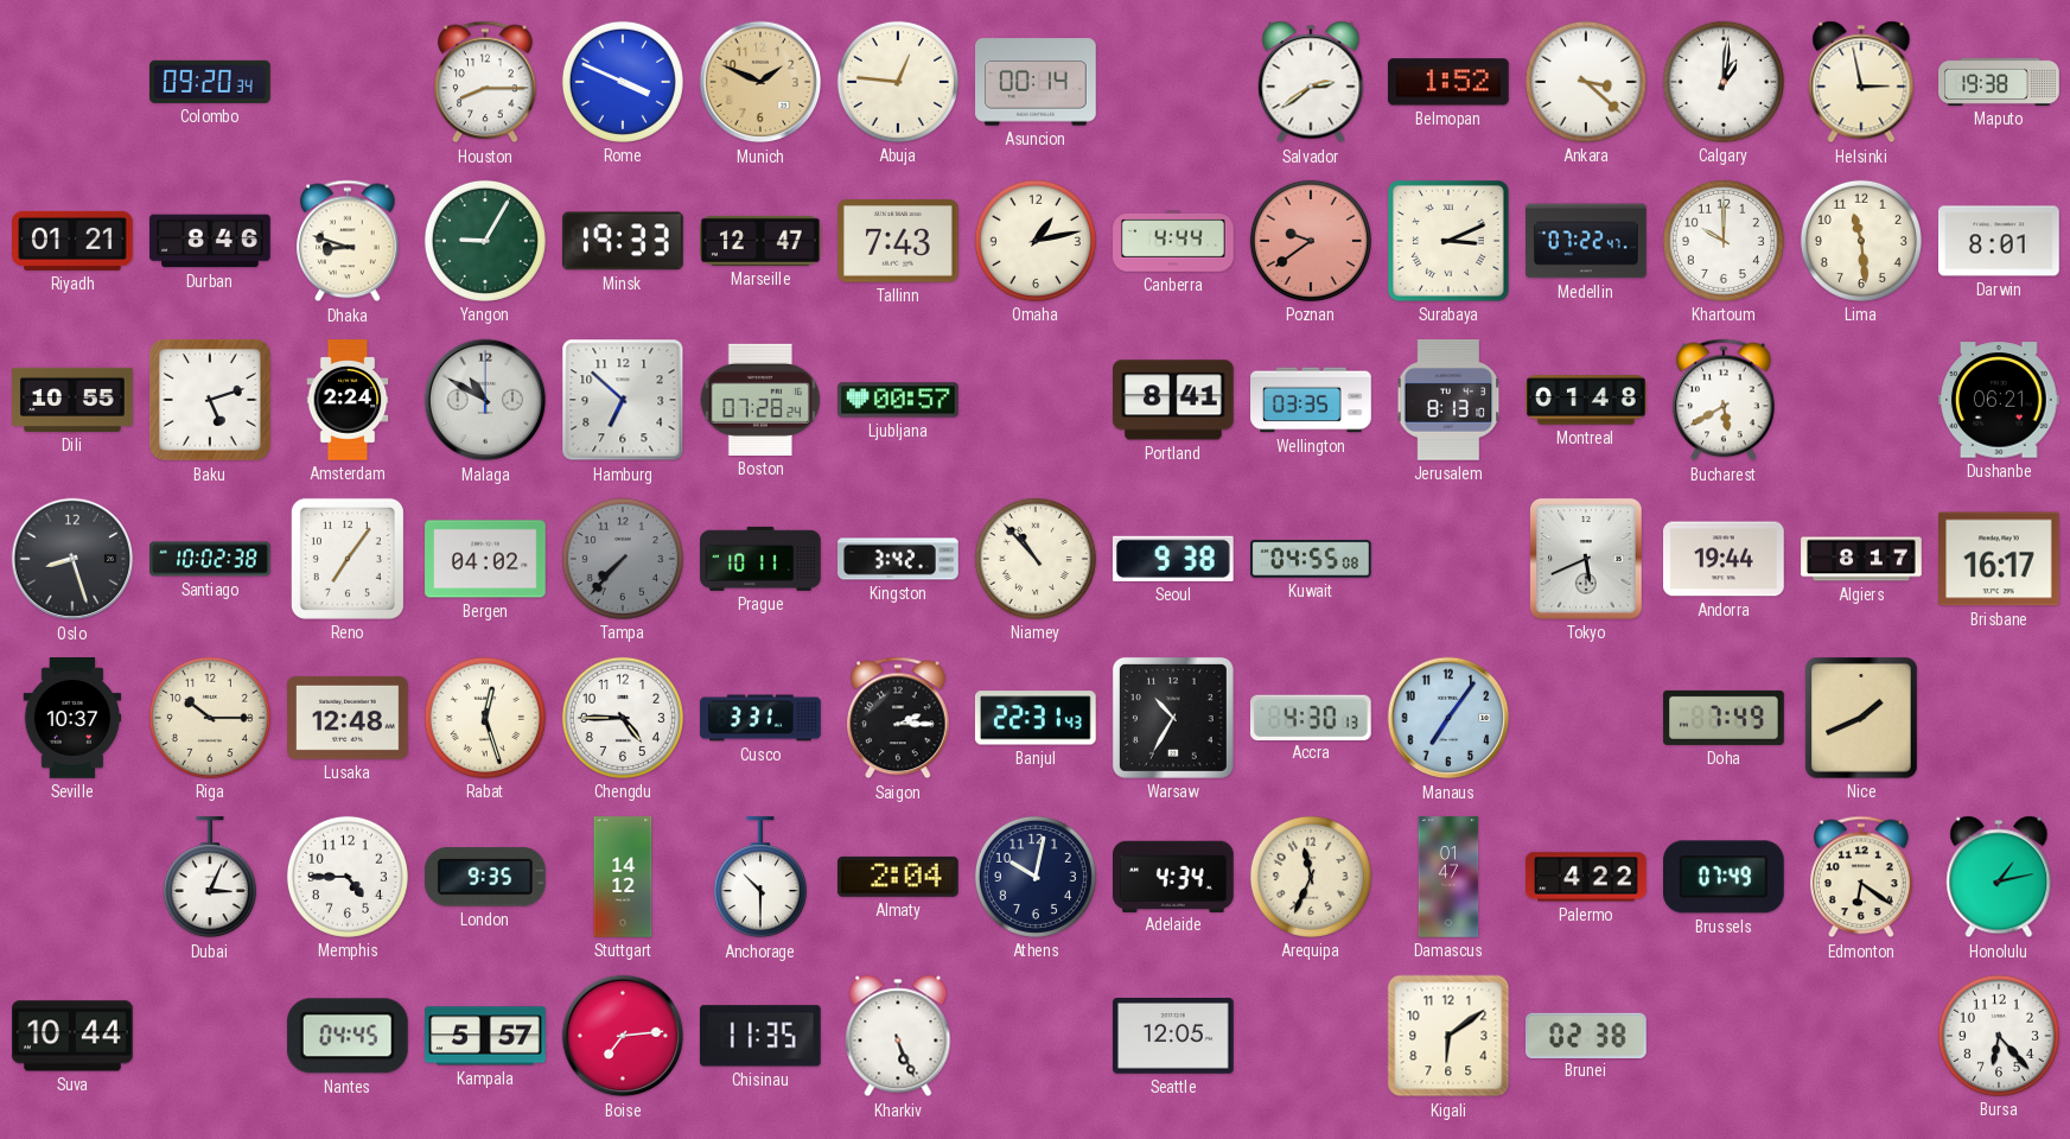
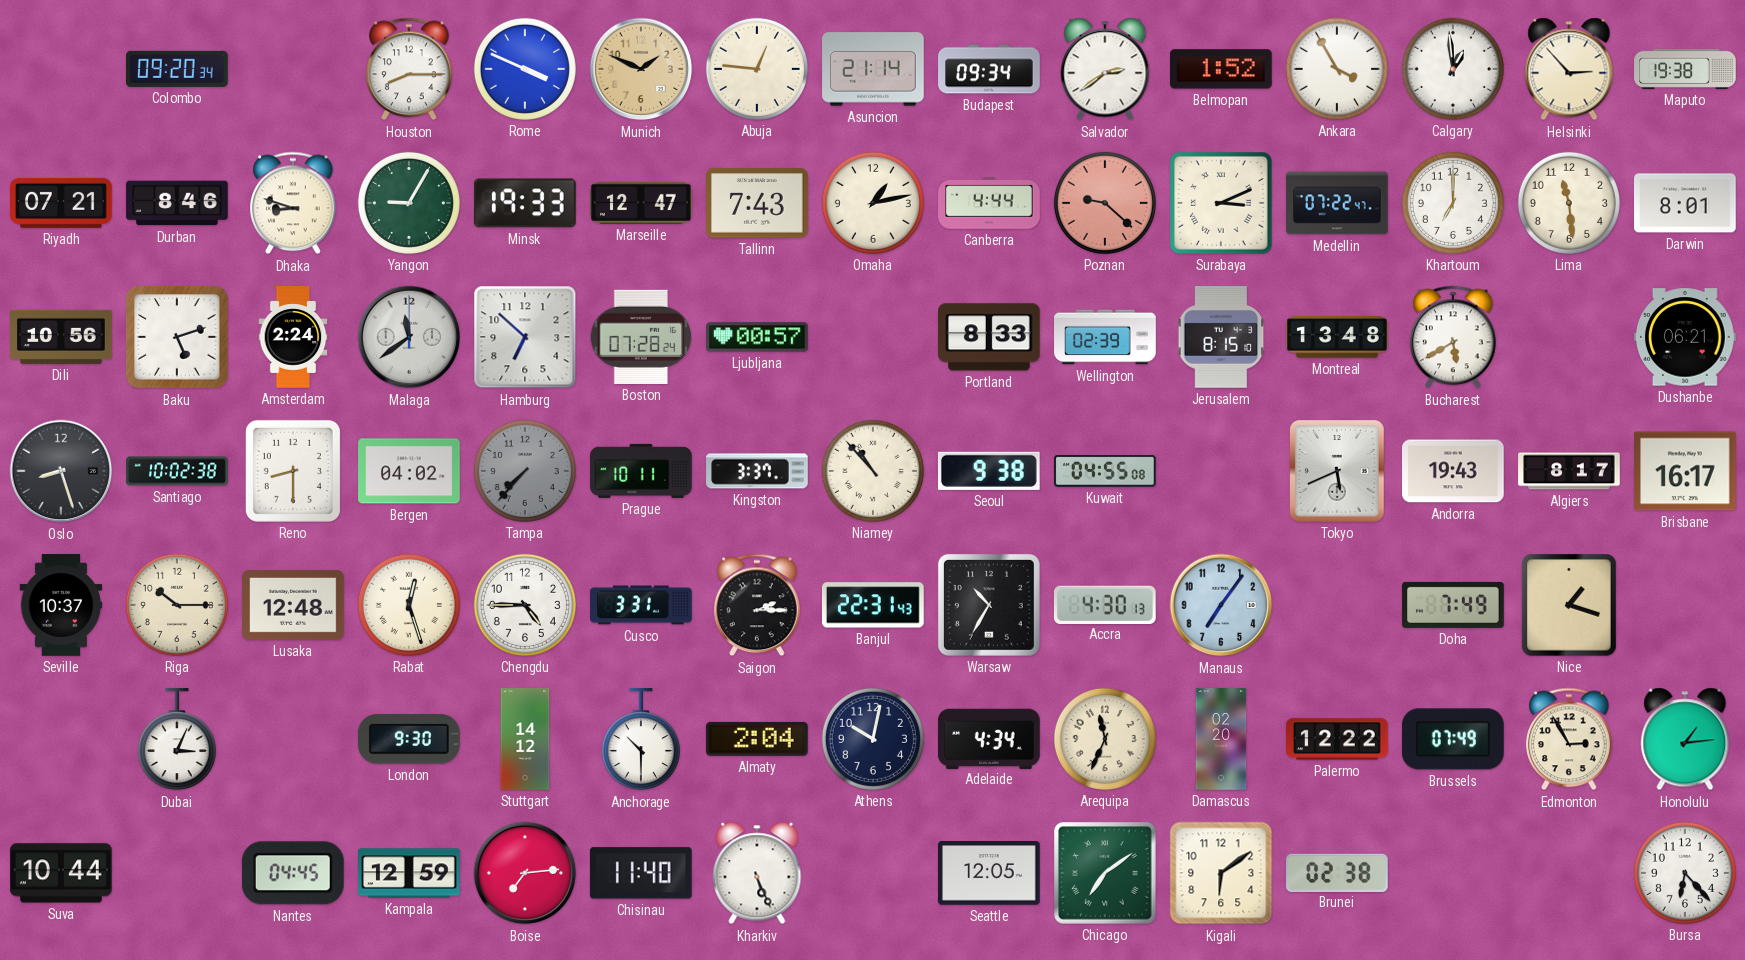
Asuncion: 00:14 -> 21:14 (873, 69)
Budapest: none -> 09:34 (989, 69)
Ankara: 3:22 -> 3:55 (1337, 69)
Calgary: 1:01 -> 12:59 (1453, 69)
Helsinki: 2:58 -> 2:53 (1569, 69)
Riyadh: 01:21 -> 07:21 (61, 203)
Poznan: 9:39 -> 9:22 (1105, 203)
Khartoum: 10:00 -> 7:00 (1453, 203)
Dili: 10:55 -> 10:56 (61, 337)
Malaga: 10:50 -> 11:39 (409, 337)
Portland: 8:41 -> 8:33 (990, 337)
Wellington: 03:35 -> 02:39 (1105, 337)
Jerusalem: 8:13 -> 8:15 (1221, 337)
Montreal: 01:48 -> 13:48 (1337, 337)
Reno: 7:06 -> 8:30 (293, 471)
Kingston: 3:42 -> 3:37 (757, 471)
Andorra: 19:44 -> 19:43 (1454, 471)
Nice: 1:41 -> 1:18 (1570, 606)
Memphis: 4:45 -> none (348, 877)
London: 9:35 -> 9:30 (409, 739)
Damascus: 01:47 -> 02:20 (1221, 739)
Palermo: 4:22 -> 12:22 (1338, 739)
Edmonton: 6:21 -> 2:55 (1570, 739)
Honolulu: 1:13 -> 1:14 (1685, 739)
Kampala: 5:57 -> 12:59 (409, 873)
Chisinau: 11:35 -> 11:40 (641, 873)
Chicago: none -> 7:09 (1106, 874)
